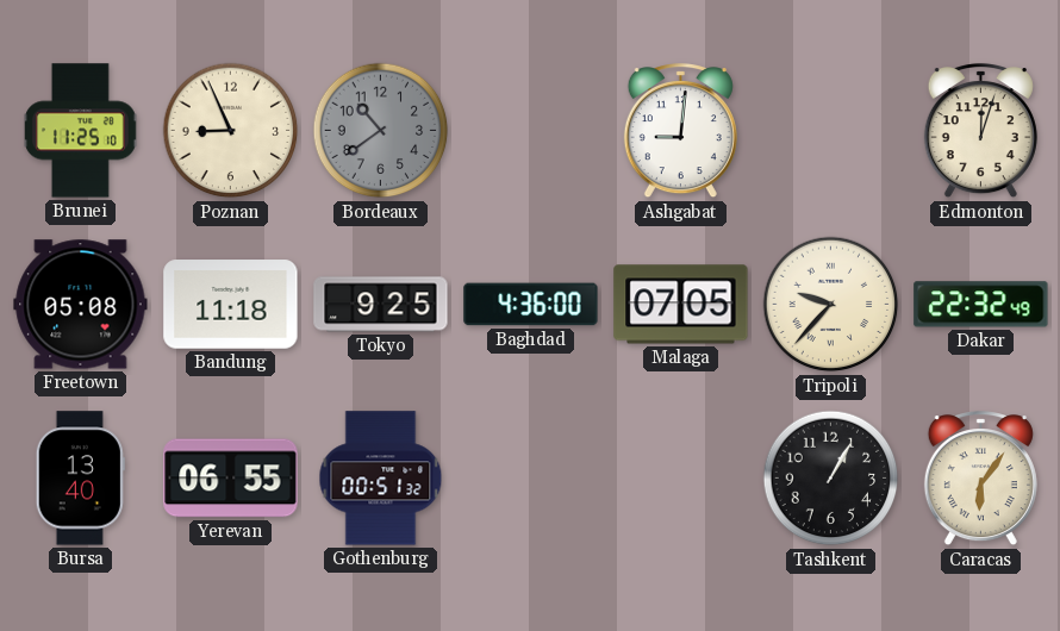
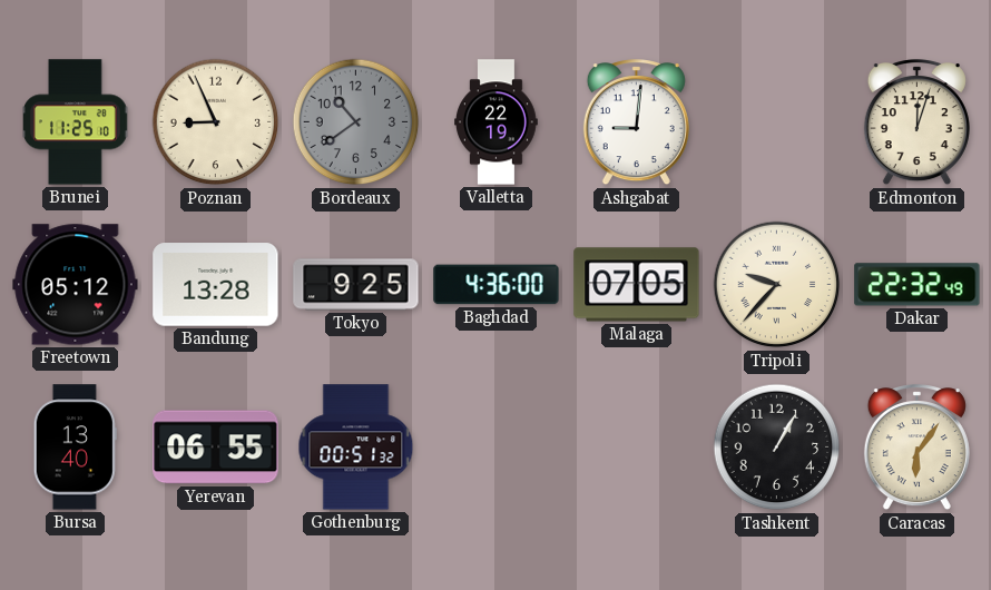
Valletta: none -> 22:19 (497, 122)
Freetown: 05:08 -> 05:12 (76, 285)
Bandung: 11:18 -> 13:28 (216, 285)
